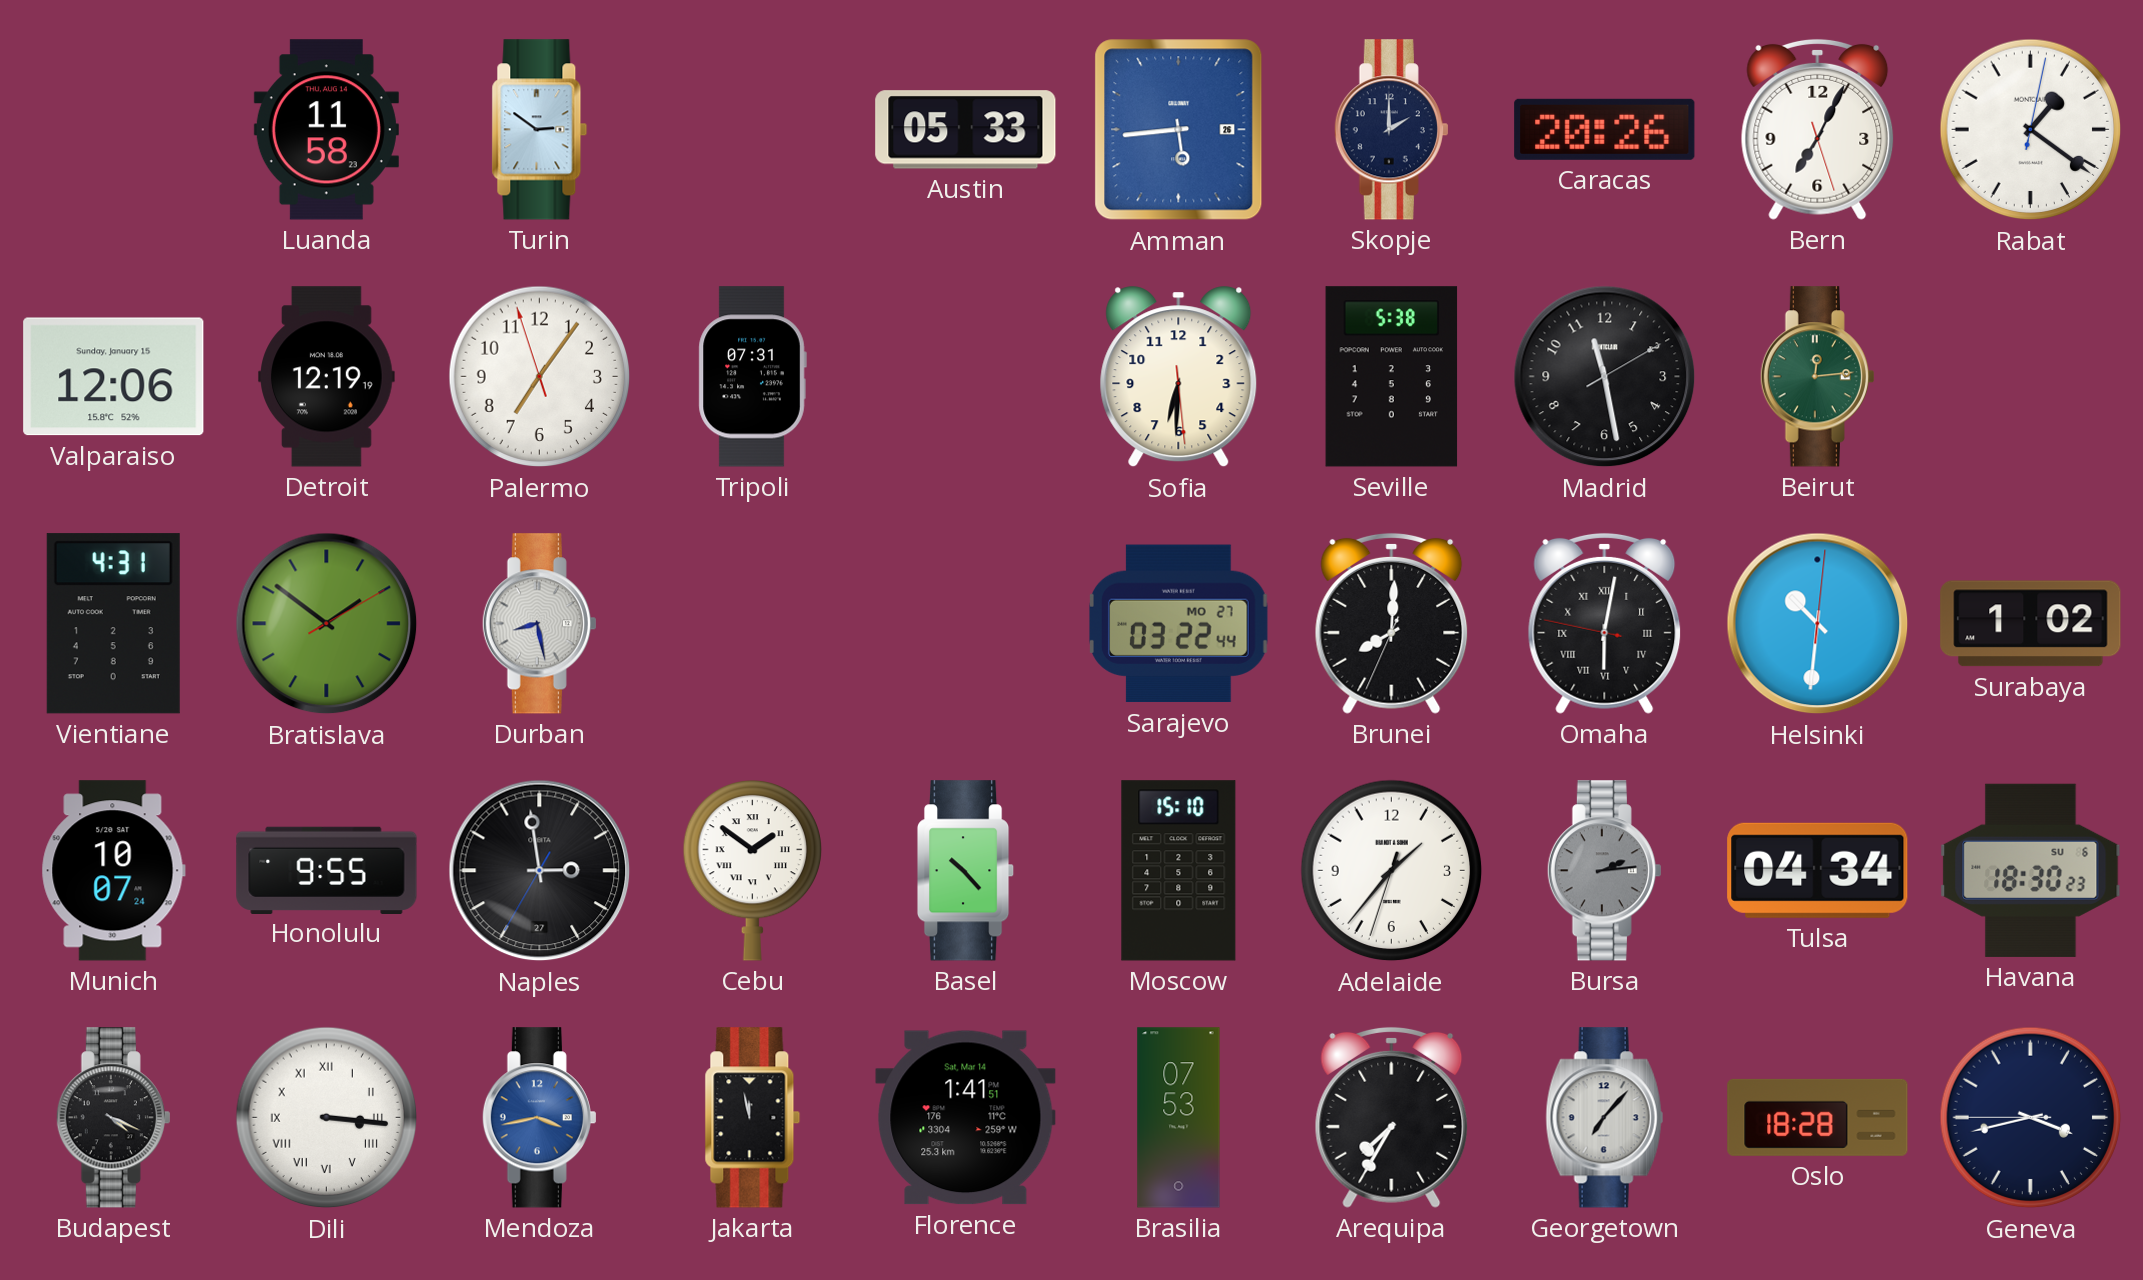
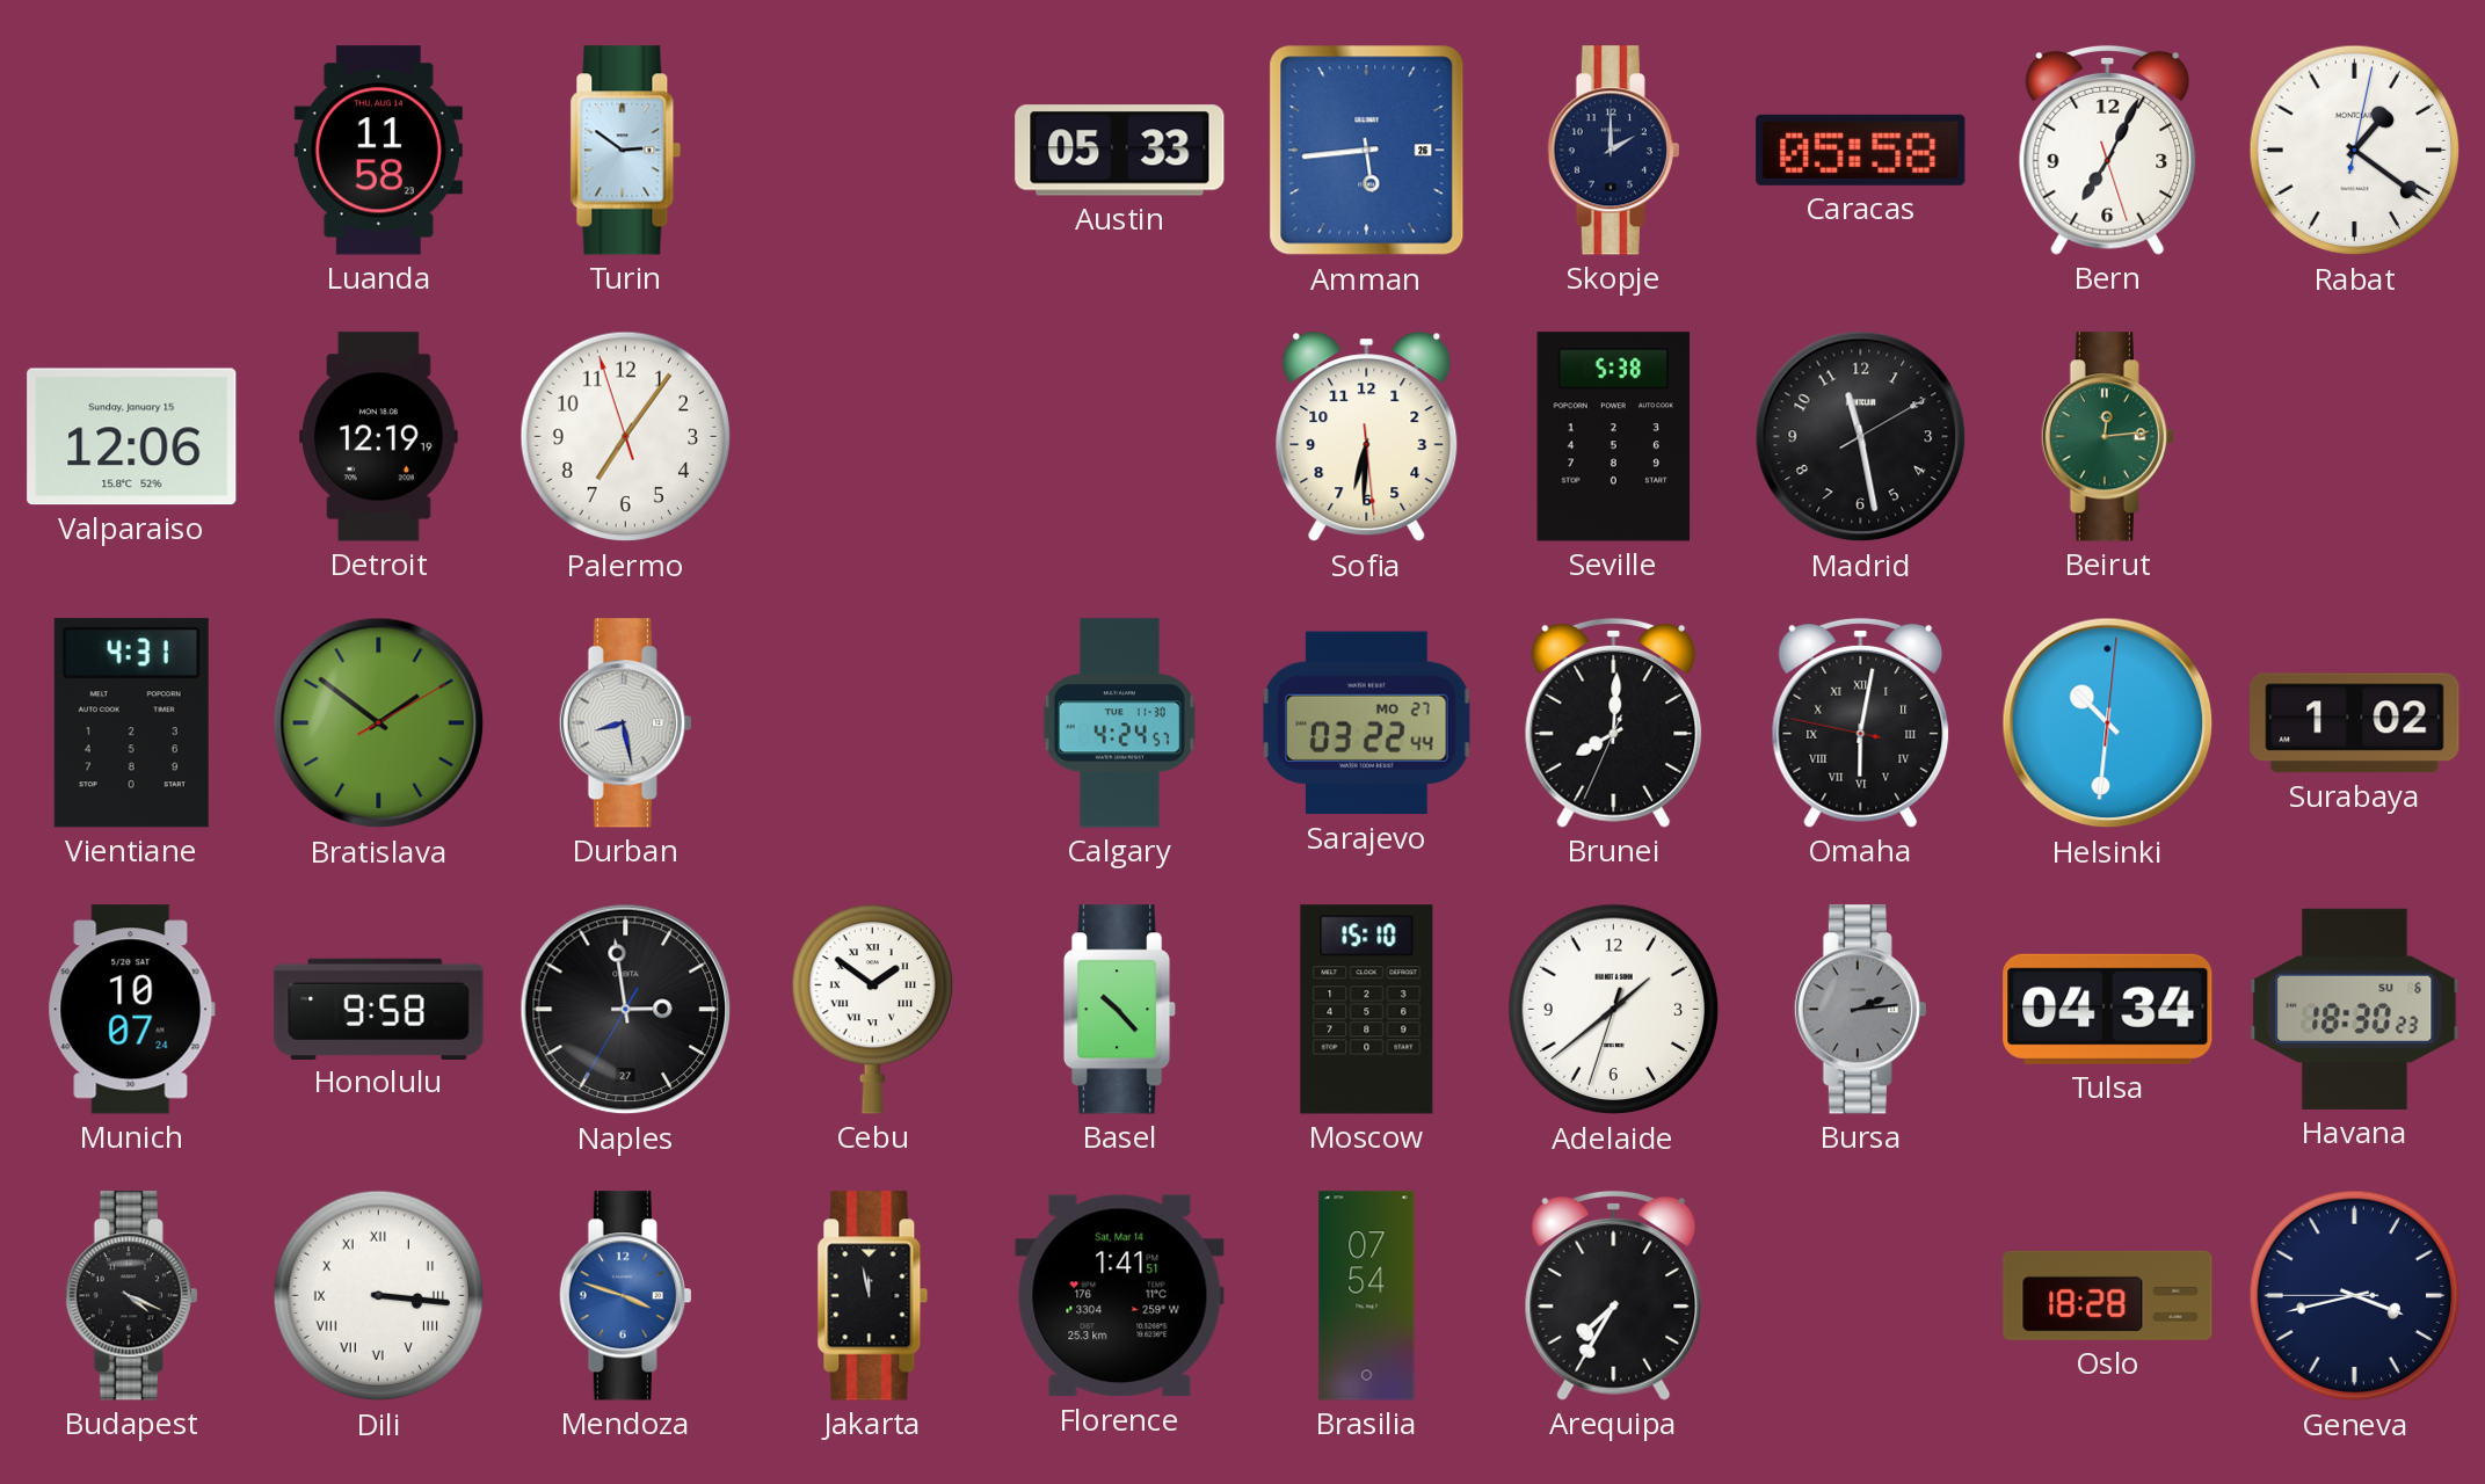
Caracas: 20:26 -> 05:58 (1861, 150)
Tripoli: 07:31 -> none (752, 377)
Calgary: none -> 4:24 (1119, 723)
Honolulu: 9:55 -> 9:58 (379, 1009)
Adelaide: 1:36 -> 1:38 (1614, 1010)
Mendoza: 3:43 -> 3:48 (625, 1296)
Brasilia: 07:53 -> 07:54 (1367, 1296)
Georgetown: 7:07 -> none (1605, 1118)
